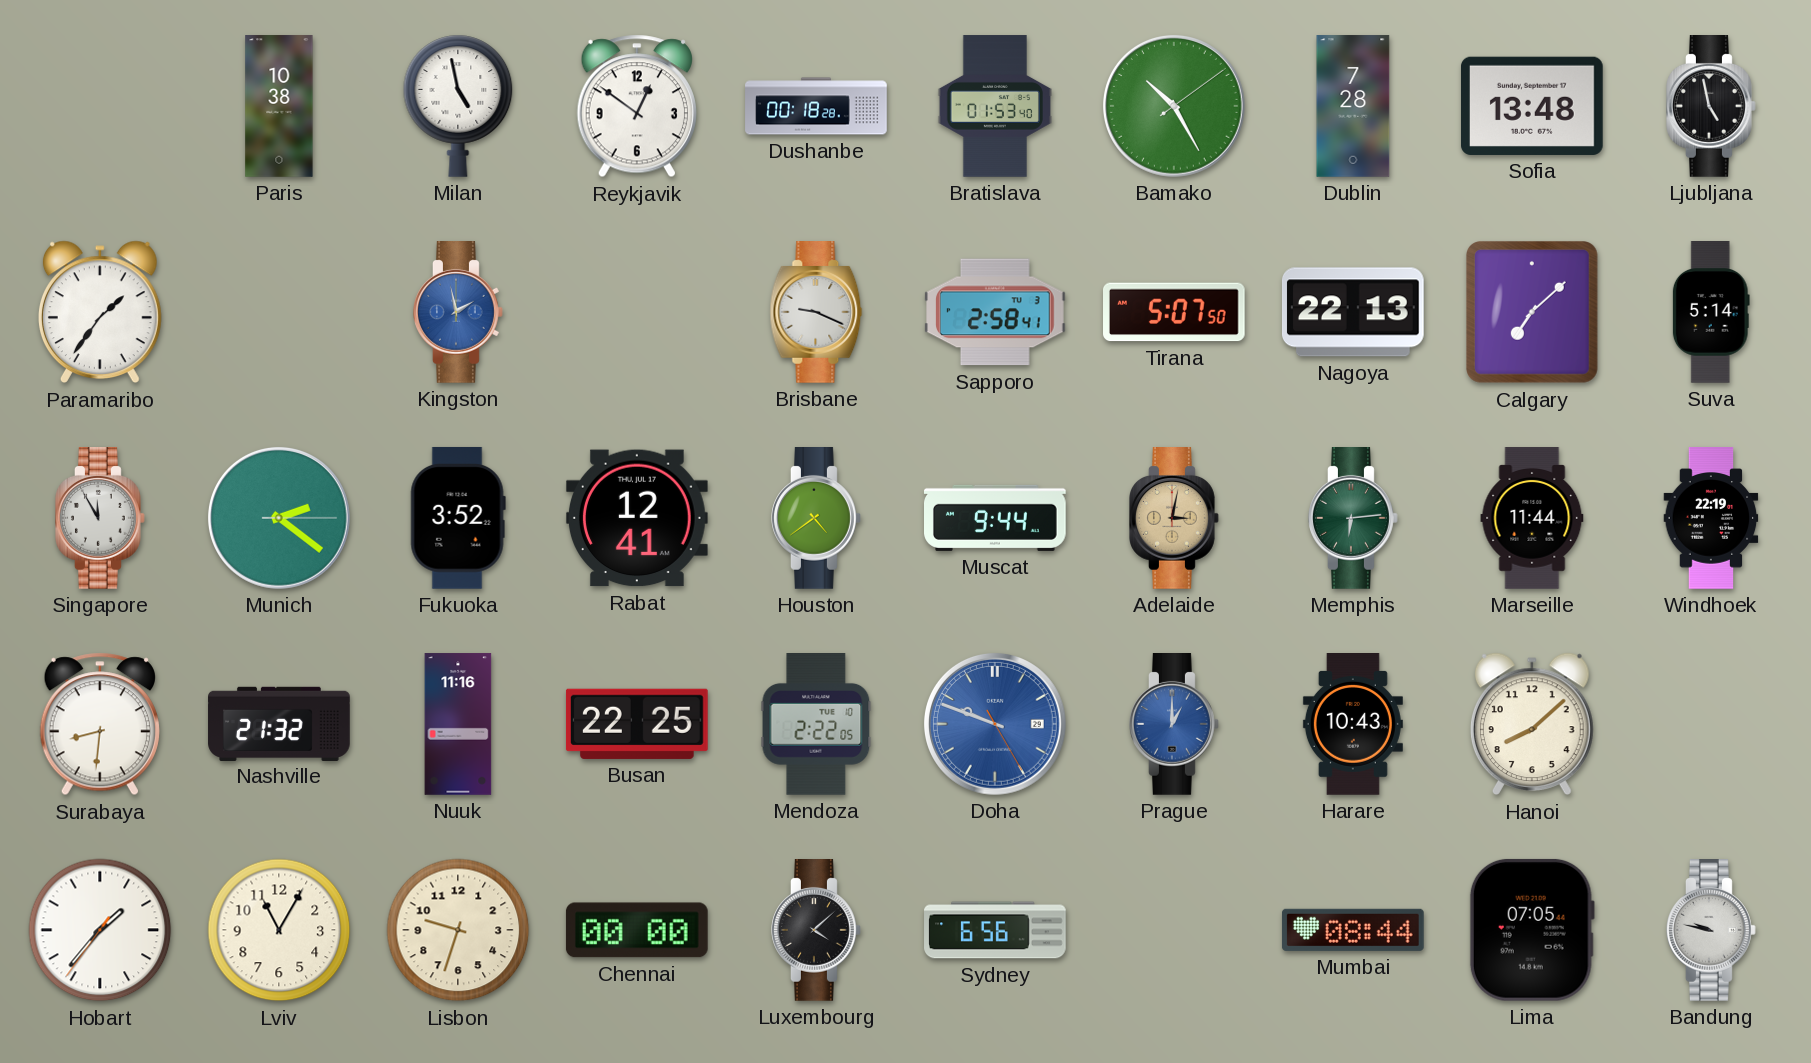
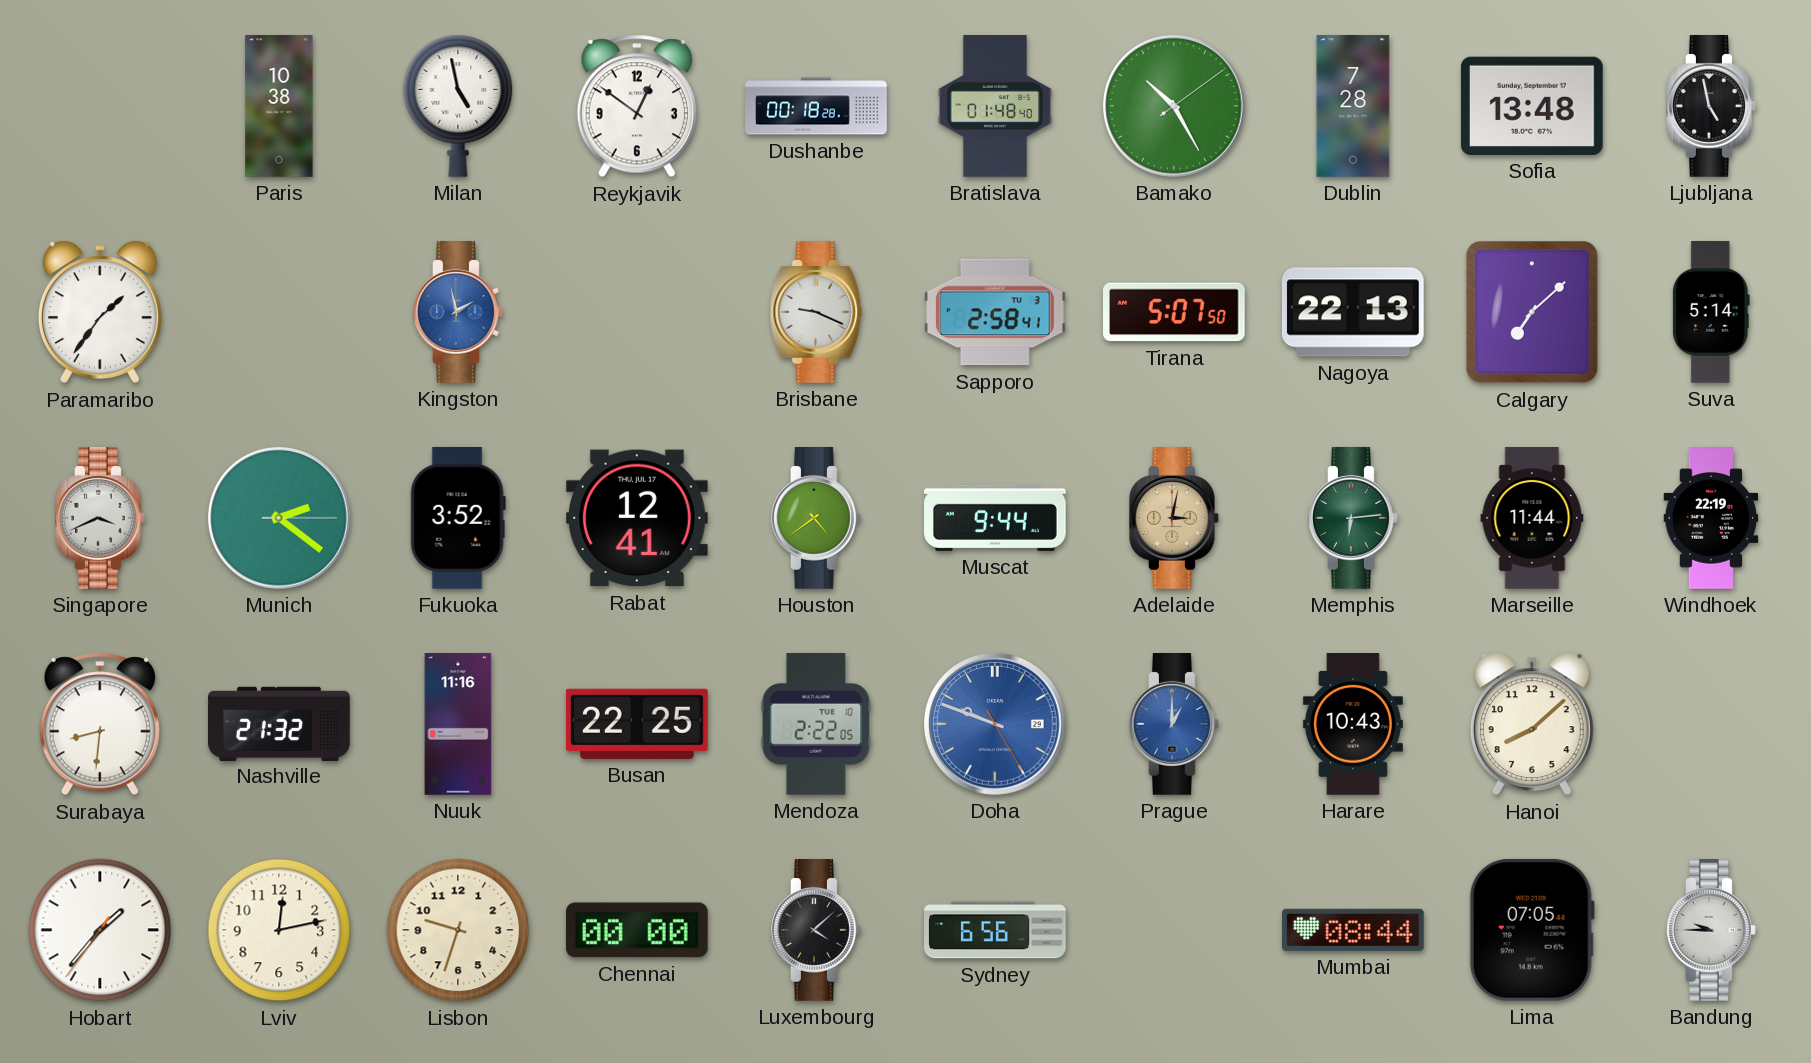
Bratislava: 01:53 -> 01:48 (994, 106)
Singapore: 11:55 -> 3:41 (101, 519)
Lviv: 11:05 -> 12:13 (279, 930)
Bandung: 9:47 -> 9:45 (1712, 931)
